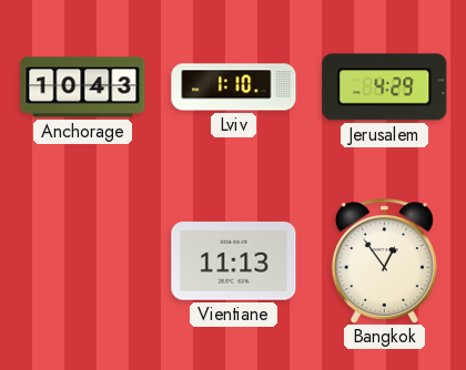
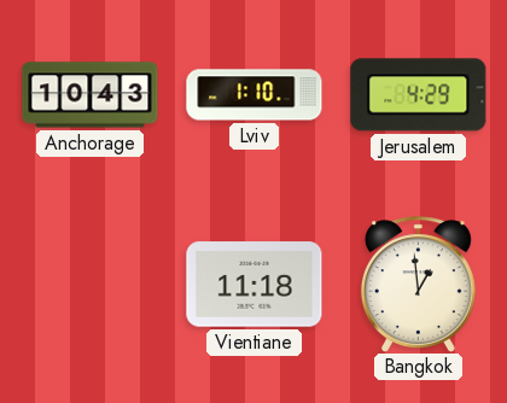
Vientiane: 11:13 -> 11:18 (255, 285)
Bangkok: 12:54 -> 12:59 (418, 284)
